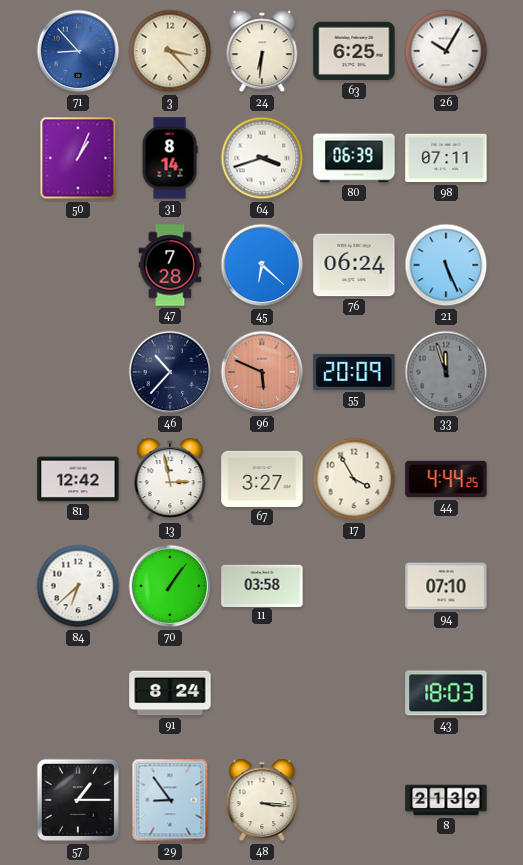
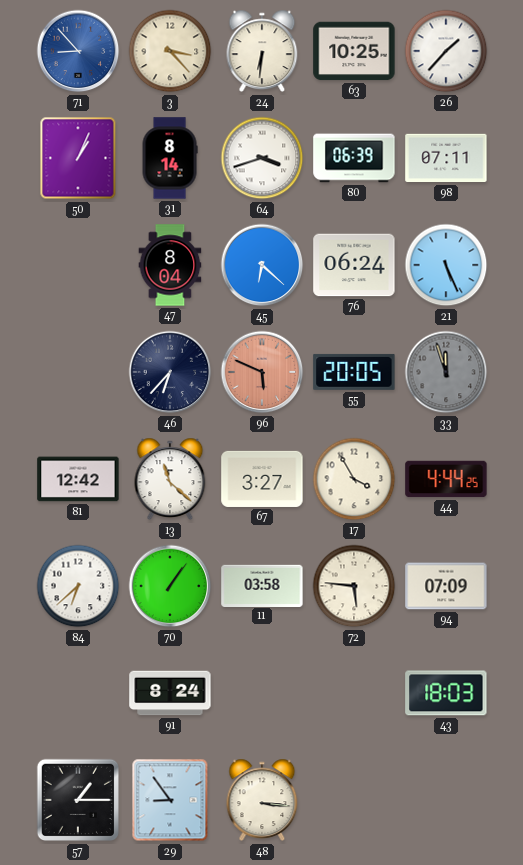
63: 6:25 -> 10:25 (354, 51)
26: 10:05 -> 1:37 (446, 51)
47: 7:28 -> 8:04 (170, 265)
46: 10:37 -> 6:37 (170, 372)
55: 20:09 -> 20:05 (354, 372)
13: 2:58 -> 11:22 (170, 479)
72: none -> 5:46 (354, 586)
94: 07:10 -> 07:09 (446, 586)
8: 21:39 -> none (446, 800)
